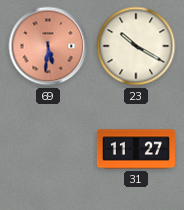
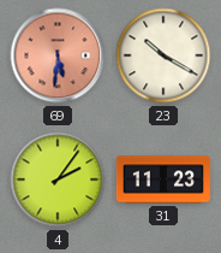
4: none -> 2:06 (58, 180)
31: 11:27 -> 11:23 (163, 180)
